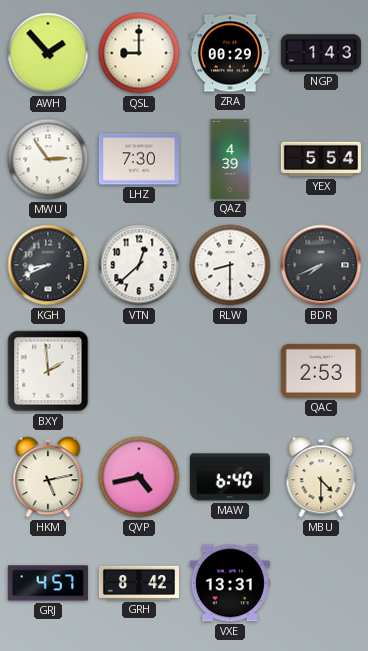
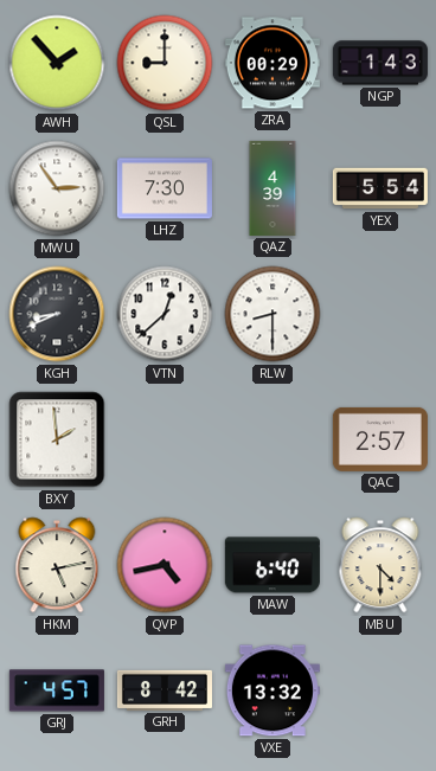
BDR: 7:41 -> none (321, 265)
QAC: 2:53 -> 2:57 (380, 439)
VXE: 13:31 -> 13:32 (272, 690)
